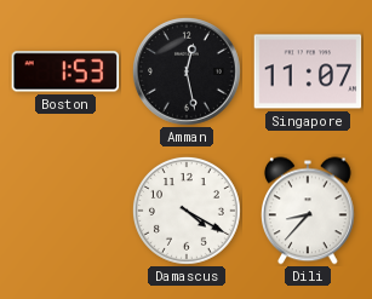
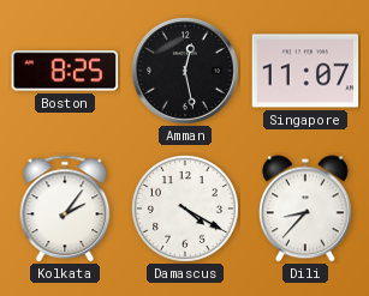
Boston: 1:53 -> 8:25 (65, 71)
Kolkata: none -> 2:06 (65, 209)
